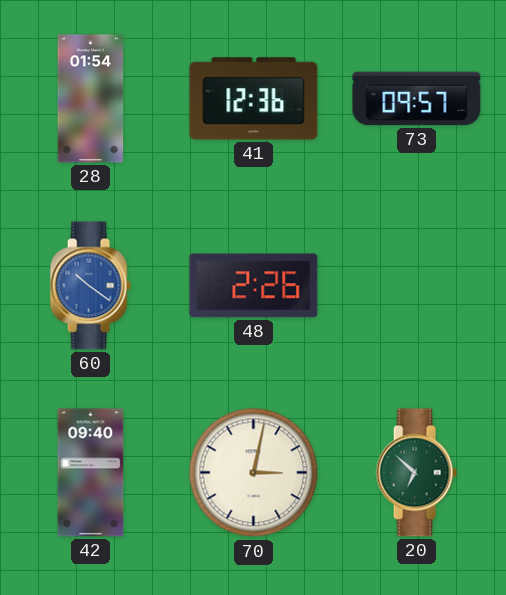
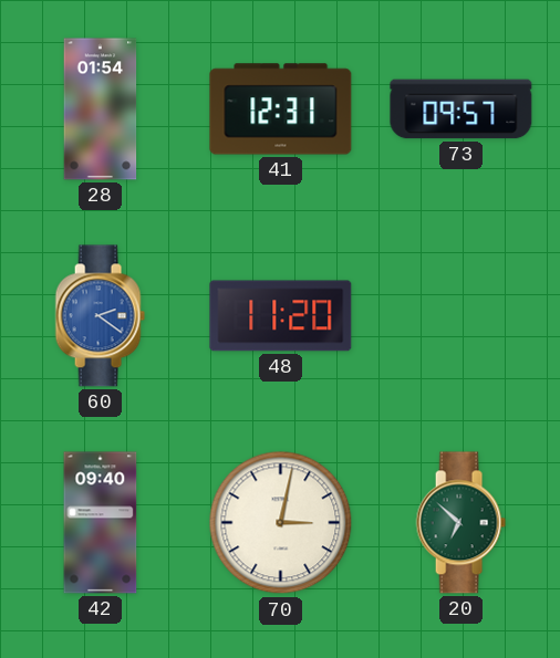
41: 12:36 -> 12:31 (281, 109)
60: 10:21 -> 2:21 (100, 316)
48: 2:26 -> 11:20 (281, 316)
